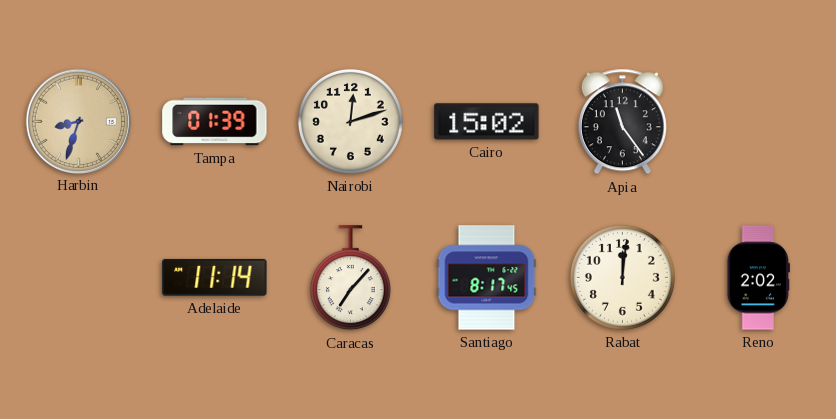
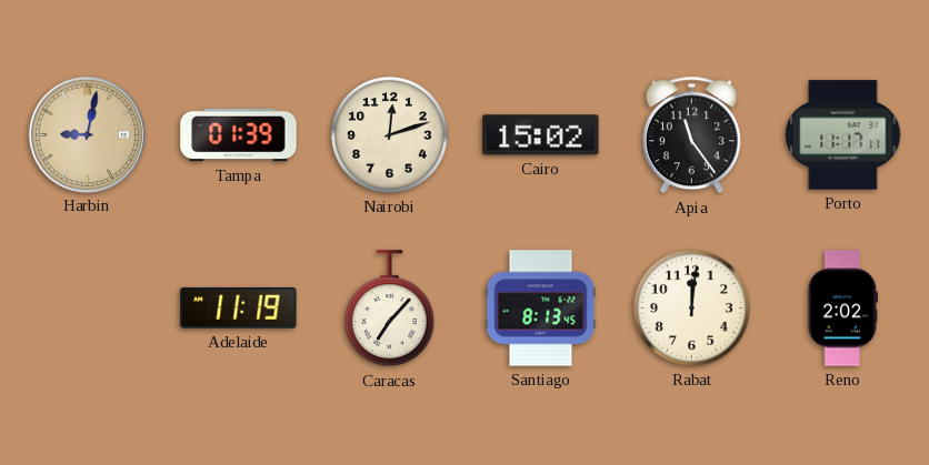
Harbin: 8:33 -> 9:02 (87, 134)
Porto: none -> 11:17 (843, 135)
Adelaide: 11:14 -> 11:19 (239, 307)
Santiago: 8:17 -> 8:13 (541, 309)
